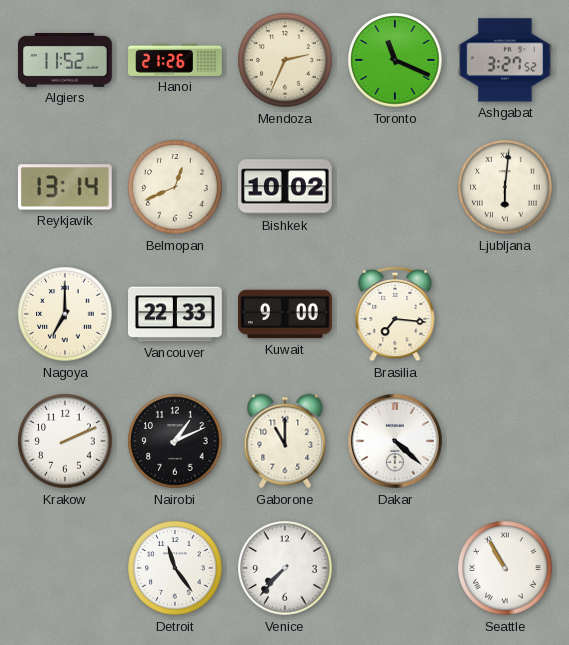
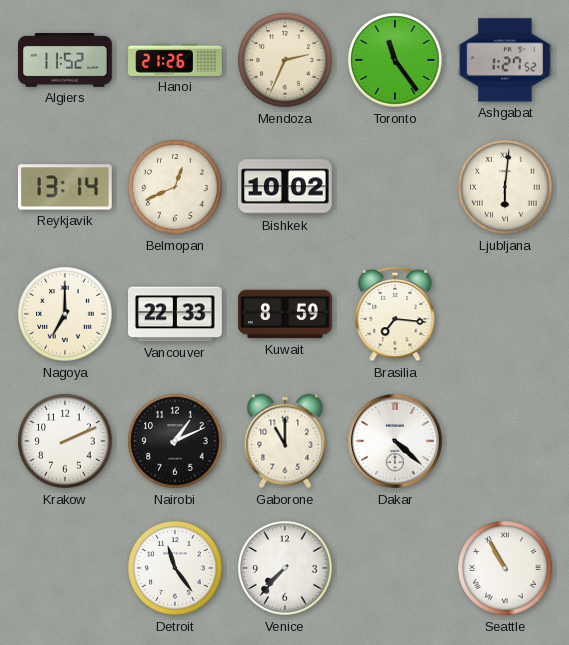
Toronto: 11:19 -> 11:24 (395, 60)
Ashgabat: 3:27 -> 1:27 (506, 60)
Kuwait: 9:00 -> 8:59 (286, 314)
